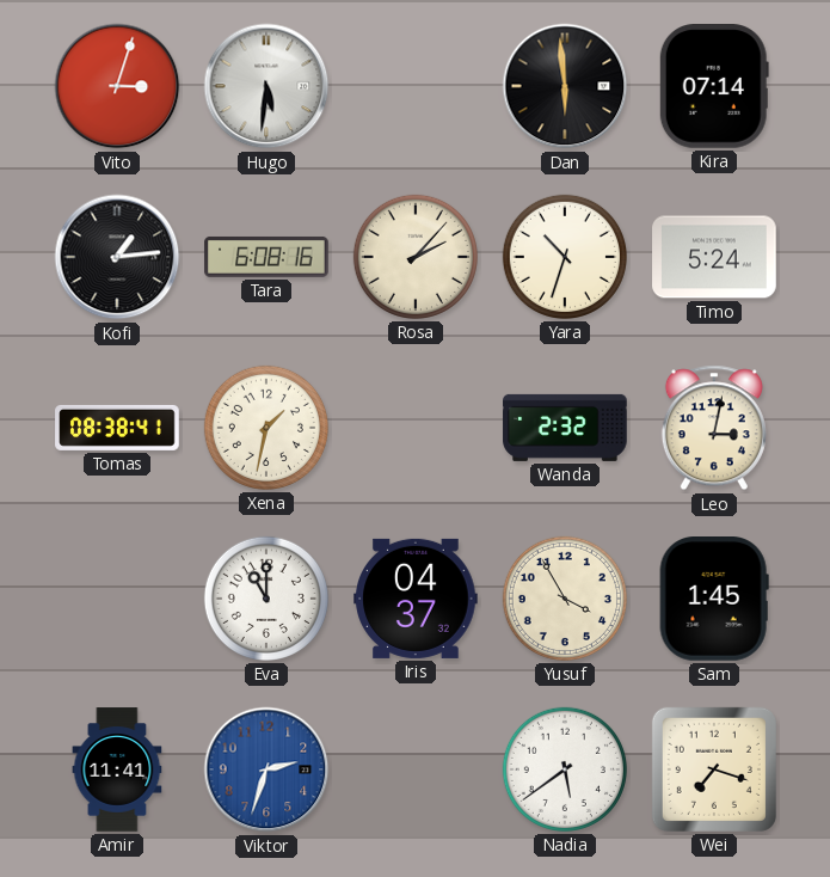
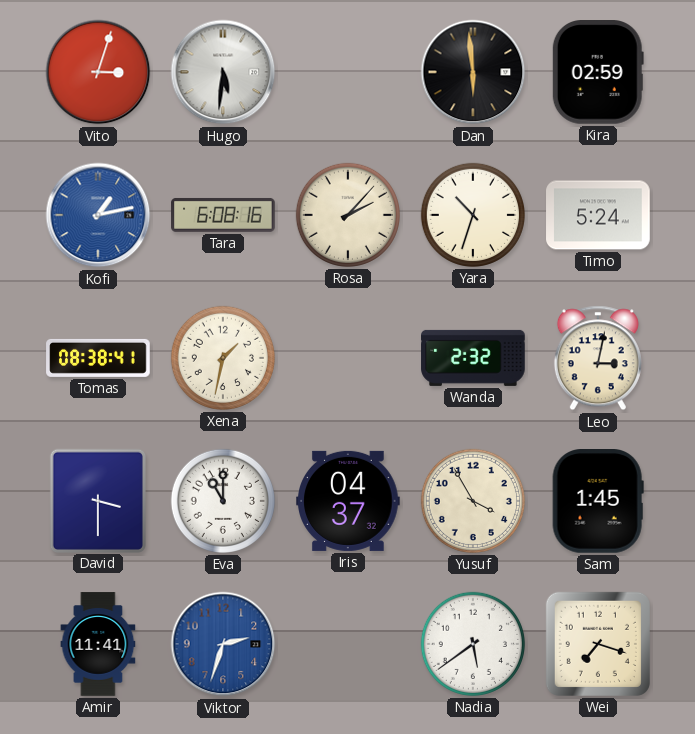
Kira: 07:14 -> 02:59 (598, 73)
Kofi: 1:14 -> 1:13 (98, 215)
Kofi dial: black -> blue (98, 215)
David: none -> 3:30 (98, 500)
